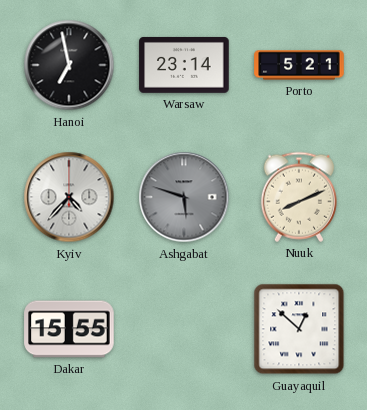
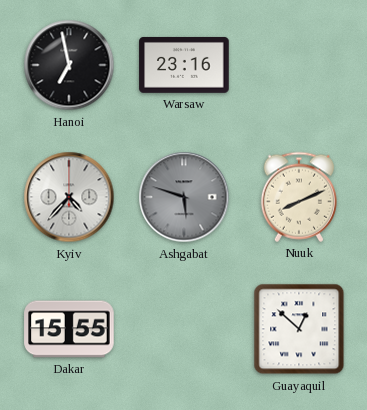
Warsaw: 23:14 -> 23:16 (184, 65)
Porto: 5:21 -> none (299, 65)
